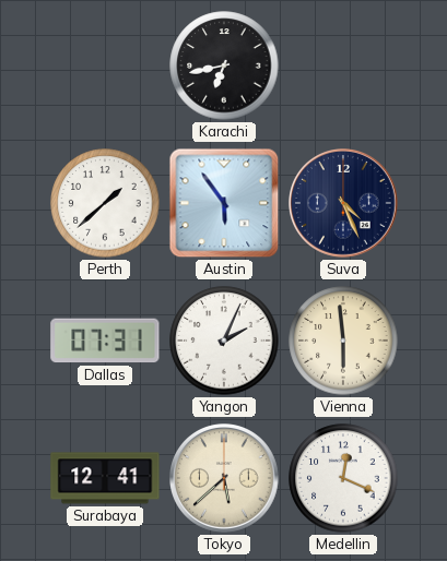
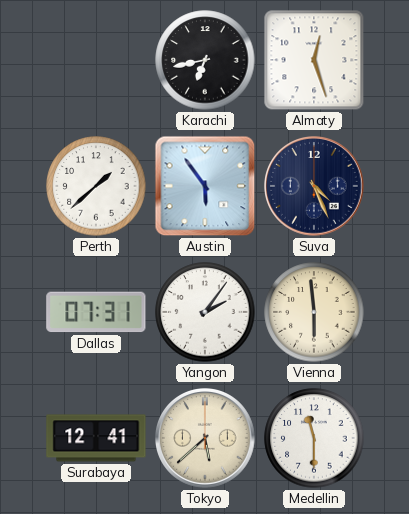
Almaty: none -> 12:27 (314, 60)
Yangon: 2:04 -> 2:06 (205, 312)
Medellin: 12:19 -> 11:30 (314, 438)
